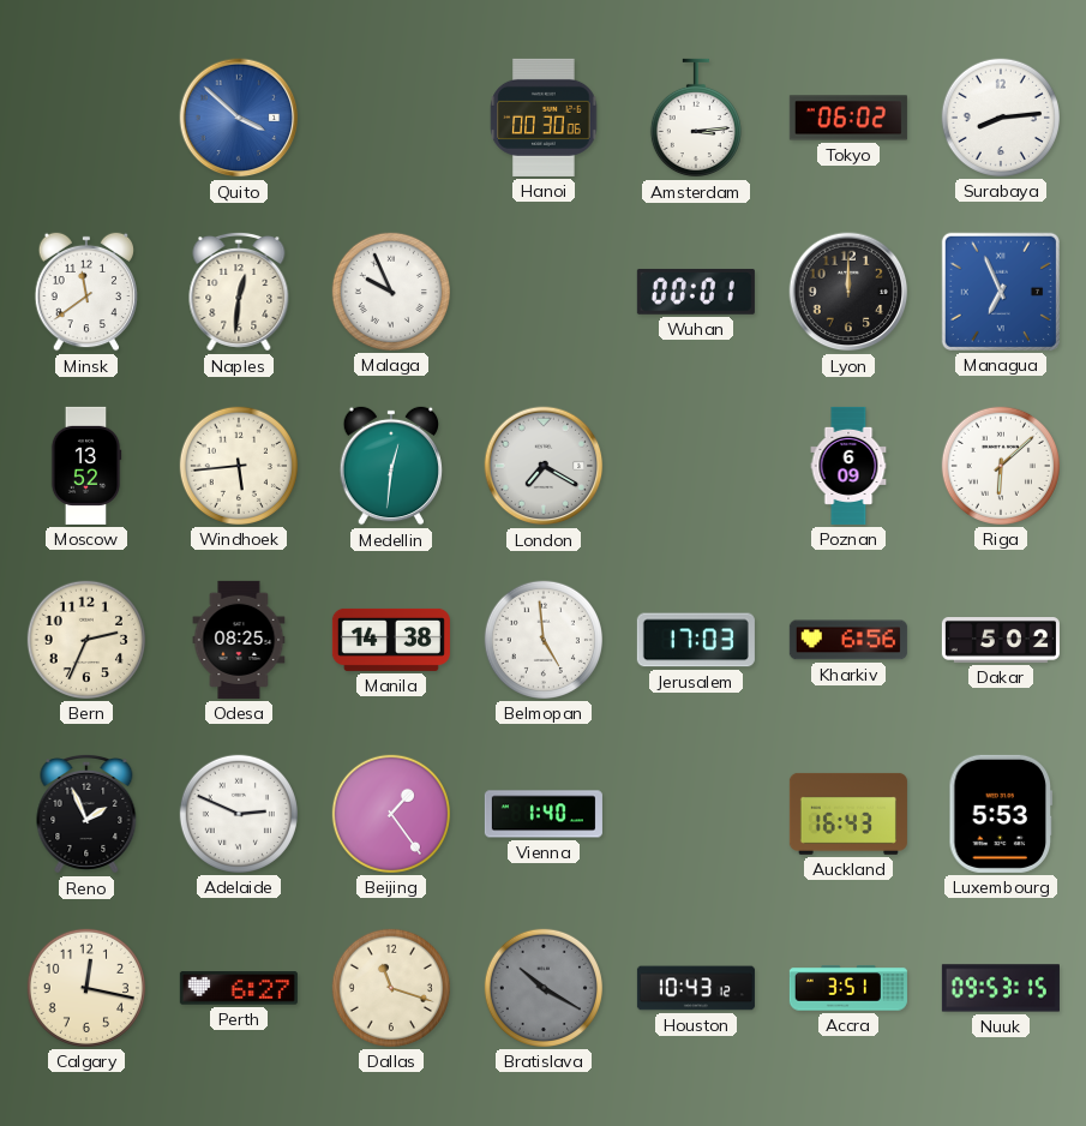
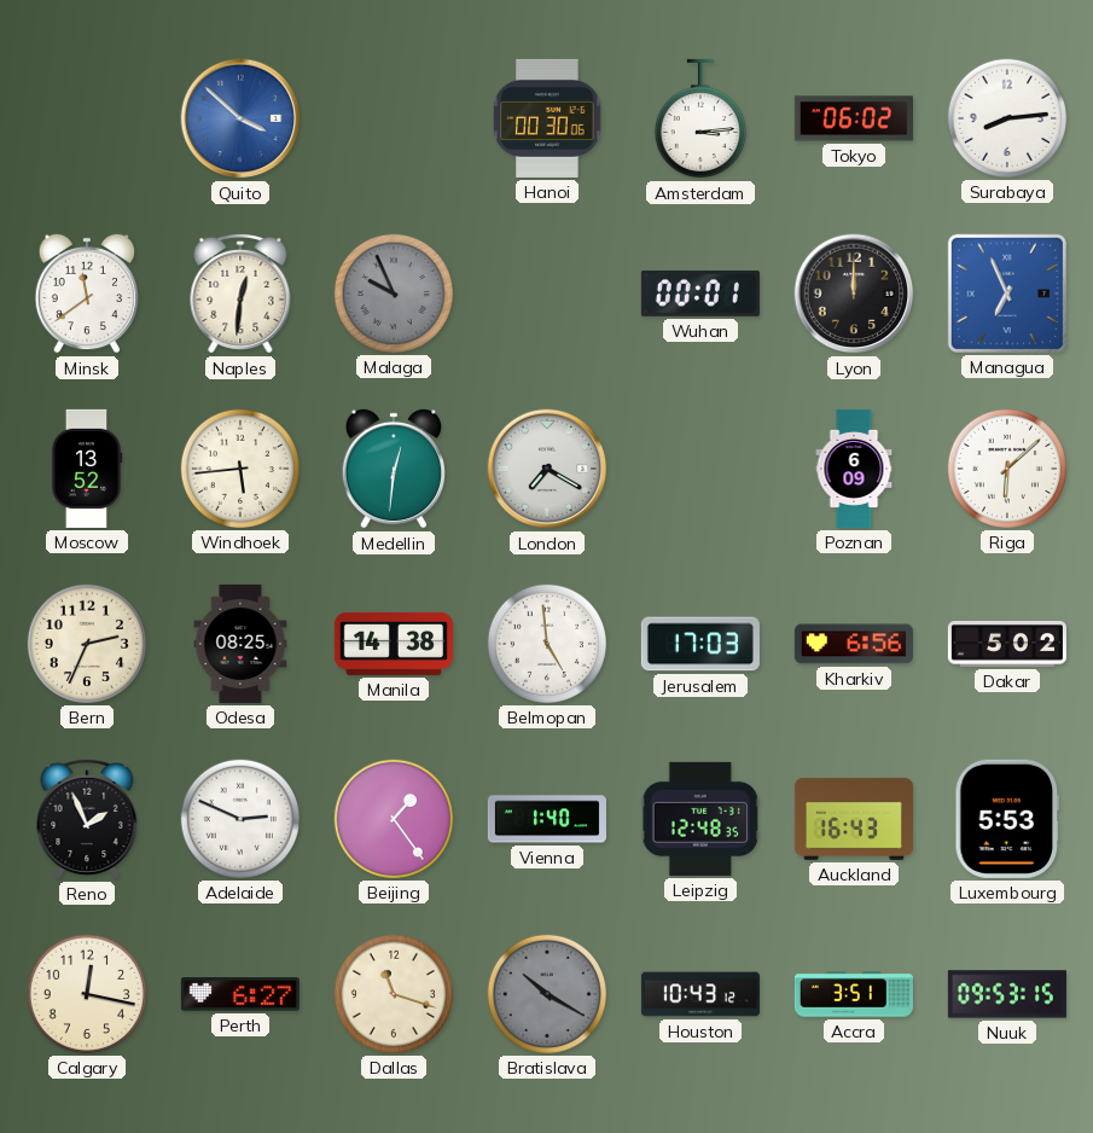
Malaga dial: white -> grey (394, 294)
Leipzig: none -> 12:48 (700, 819)
